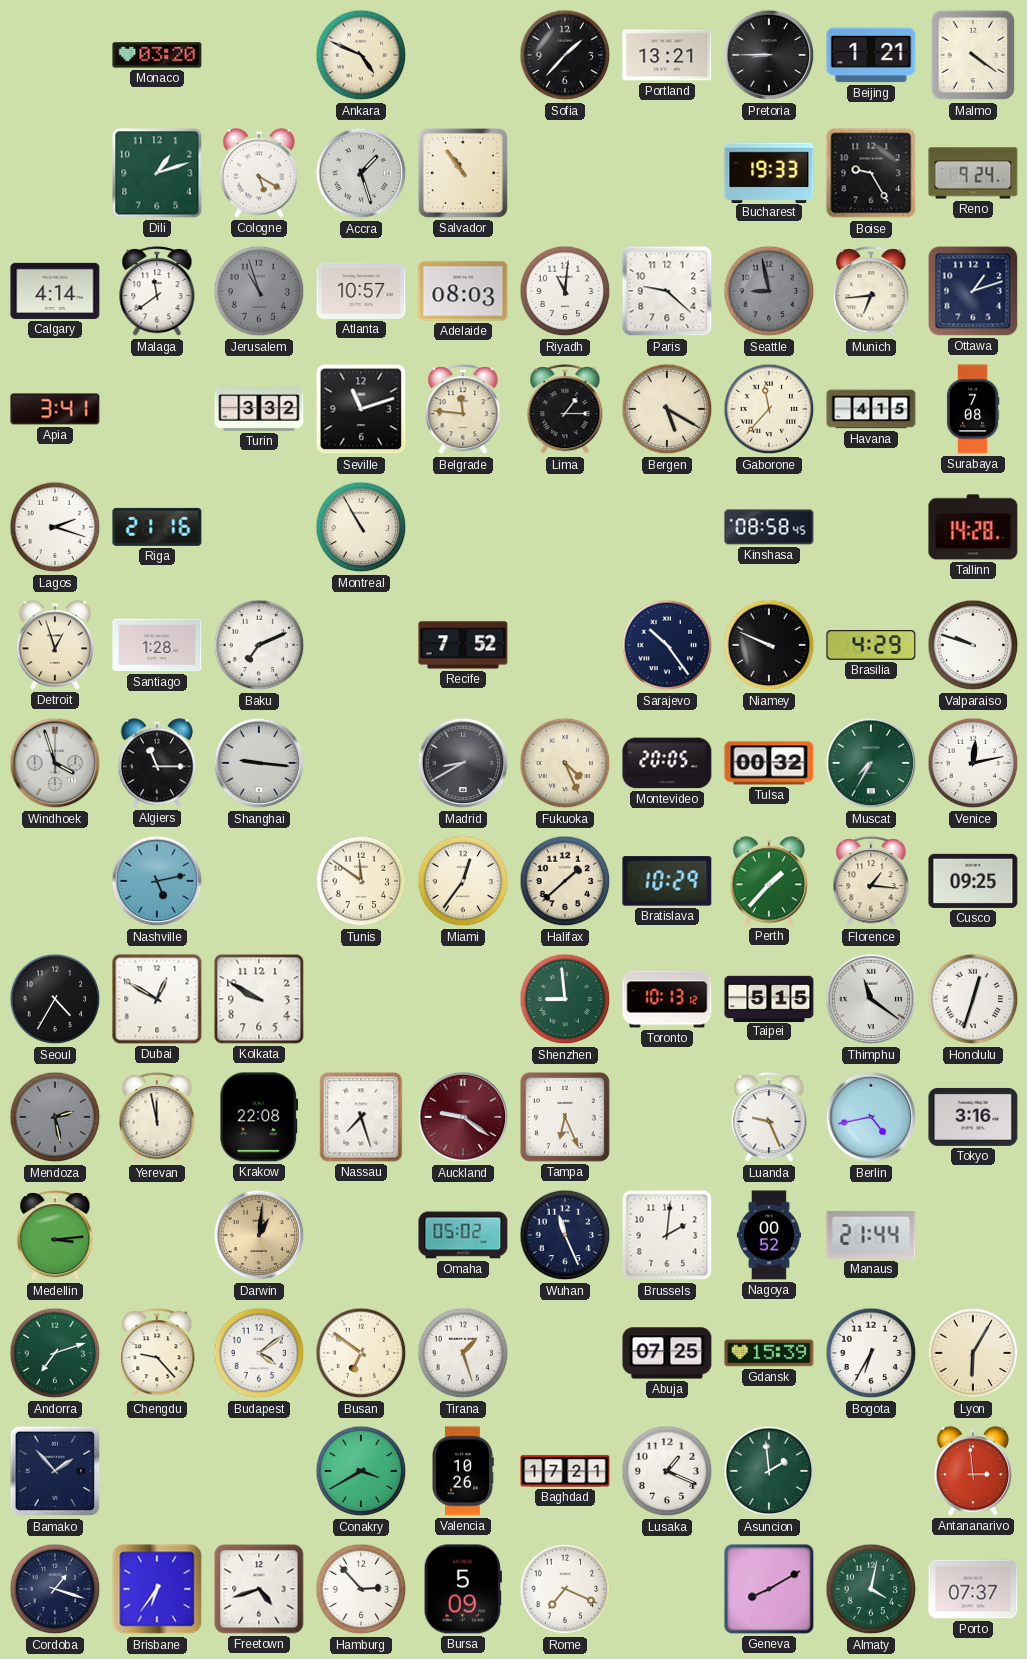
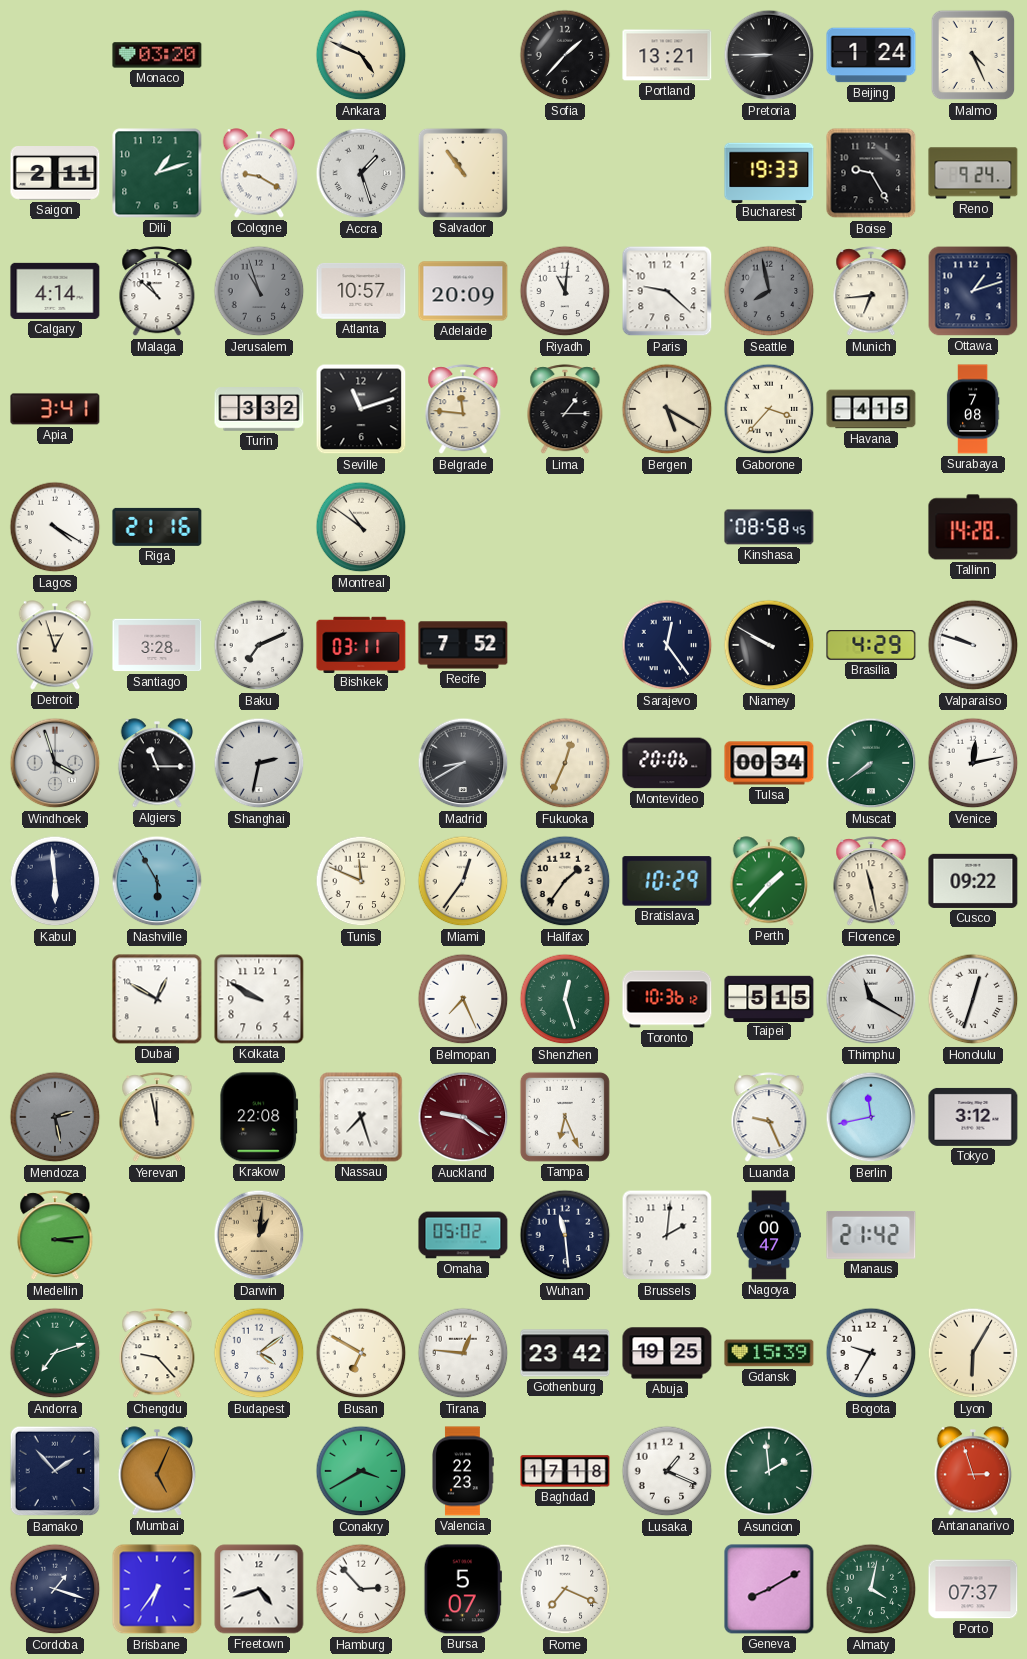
Beijing: 1:21 -> 1:24 (871, 55)
Malmo: 4:21 -> 4:26 (973, 55)
Saigon: none -> 2:11 (55, 174)
Cologne: 5:20 -> 9:20 (259, 173)
Malaga: 11:39 -> 10:52 (157, 292)
Adelaide: 08:03 -> 20:09 (463, 291)
Seattle: 8:58 -> 7:58 (769, 291)
Gaborone: 11:37 -> 3:37 (769, 409)
Lagos: 2:18 -> 4:20 (55, 527)
Montreal: 10:55 -> 10:51 (361, 527)
Santiago: 1:28 -> 3:28 (157, 645)
Bishkek: none -> 03:11 (361, 644)
Sarajevo: 10:24 -> 12:24 (667, 645)
Niamey: 9:49 -> 9:50 (769, 645)
Shanghai: 9:16 -> 2:32 (259, 763)
Fukuoka: 4:26 -> 12:34 (565, 763)
Montevideo: 20:05 -> 20:06 (667, 763)
Tulsa: 00:32 -> 00:34 (769, 763)
Muscat: 7:35 -> 7:39 (871, 763)
Kabul: none -> 5:59 (55, 881)
Nashville: 5:13 -> 5:55 (157, 881)
Tunis: 11:51 -> 11:49 (361, 881)
Halifax: 1:38 -> 1:36 (565, 881)
Florence: 1:16 -> 11:28 (871, 882)
Cusco: 09:25 -> 09:22 (973, 881)
Seoul: 4:35 -> none (55, 999)
Belmopan: none -> 7:26 (463, 999)
Shenzhen: 8:59 -> 12:27 (565, 999)
Toronto: 10:13 -> 10:36 (667, 999)
Thimphu: 11:21 -> 11:20 (871, 999)
Berlin: 4:43 -> 11:43 (871, 1117)
Tokyo: 3:16 -> 3:12 (973, 1117)
Wuhan: 11:26 -> 11:29 (565, 1235)
Nagoya: 00:52 -> 00:47 (769, 1235)
Manaus: 21:44 -> 21:42 (871, 1235)
Busan: 6:51 -> 6:50 (361, 1353)
Tirana: 1:27 -> 12:46 (463, 1353)
Gothenburg: none -> 23:42 (565, 1353)
Abuja: 07:25 -> 19:25 (667, 1353)
Bogota: 6:35 -> 9:35 (871, 1353)
Mumbai: none -> 5:04 (157, 1471)
Valencia: 10:26 -> 22:23 (463, 1471)
Baghdad: 17:21 -> 17:18 (565, 1471)
Antananarivo: 2:59 -> 2:57 (973, 1471)
Bursa: 5:09 -> 5:07 (463, 1589)
